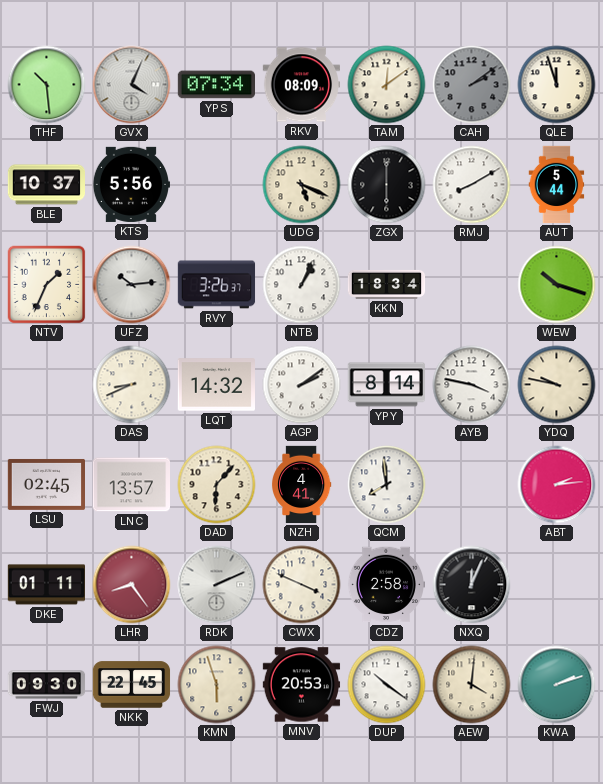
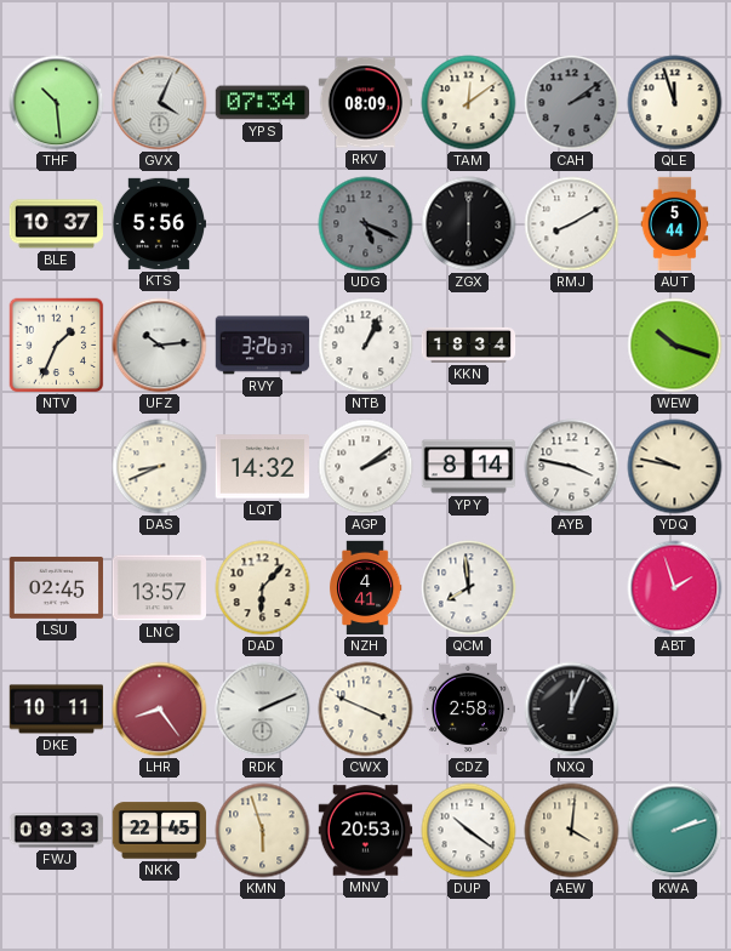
UDG dial: cream -> grey (366, 224)
ABT: 2:14 -> 1:57 (675, 588)
DKE: 01:11 -> 10:11 (57, 710)
FWJ: 09:30 -> 09:33 (57, 831)
